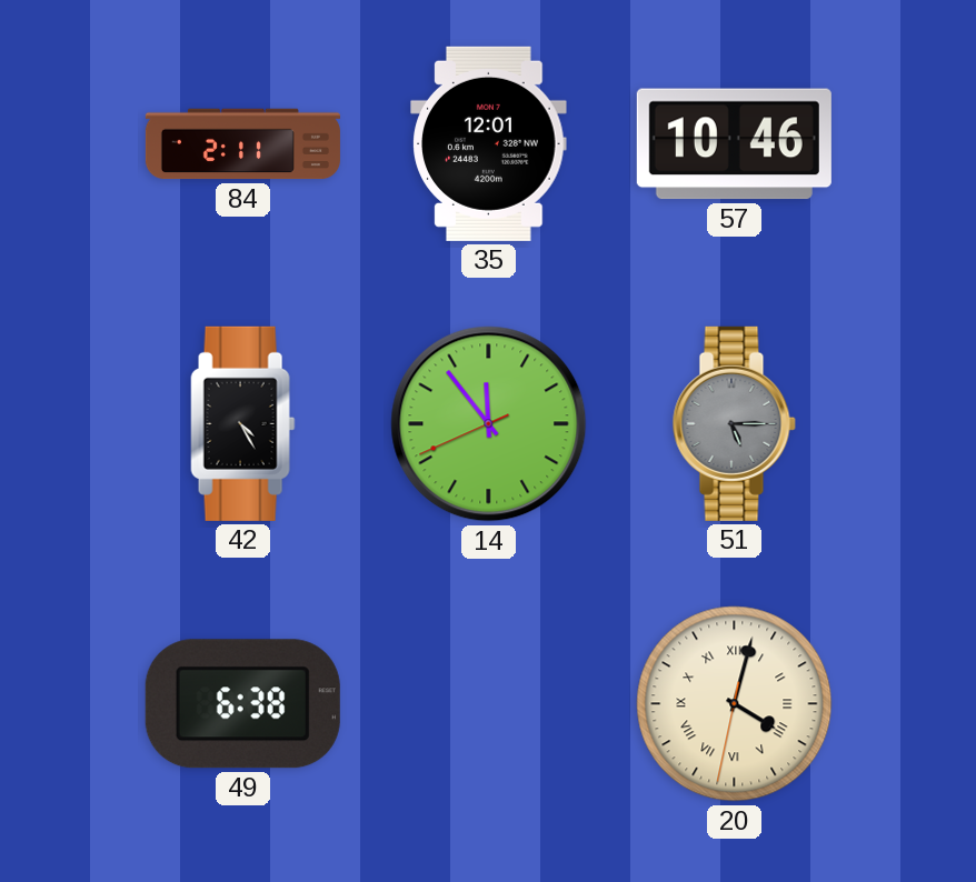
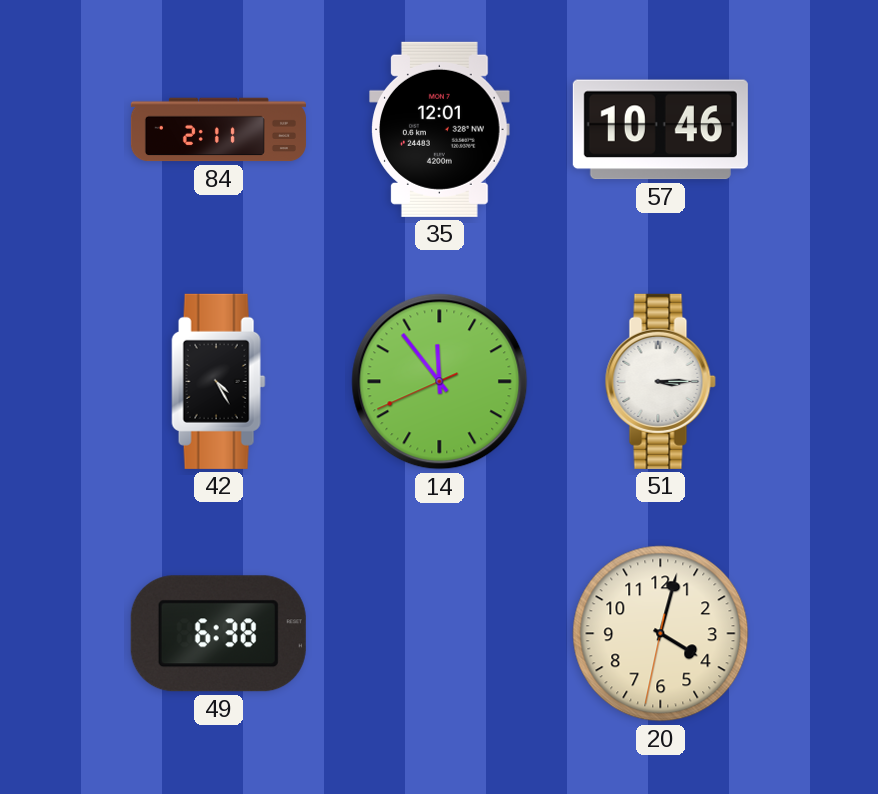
51: 5:15 -> 3:15 (660, 381)
51 dial: grey -> white (660, 381)
20 numerals: Roman -> Arabic (661, 634)
